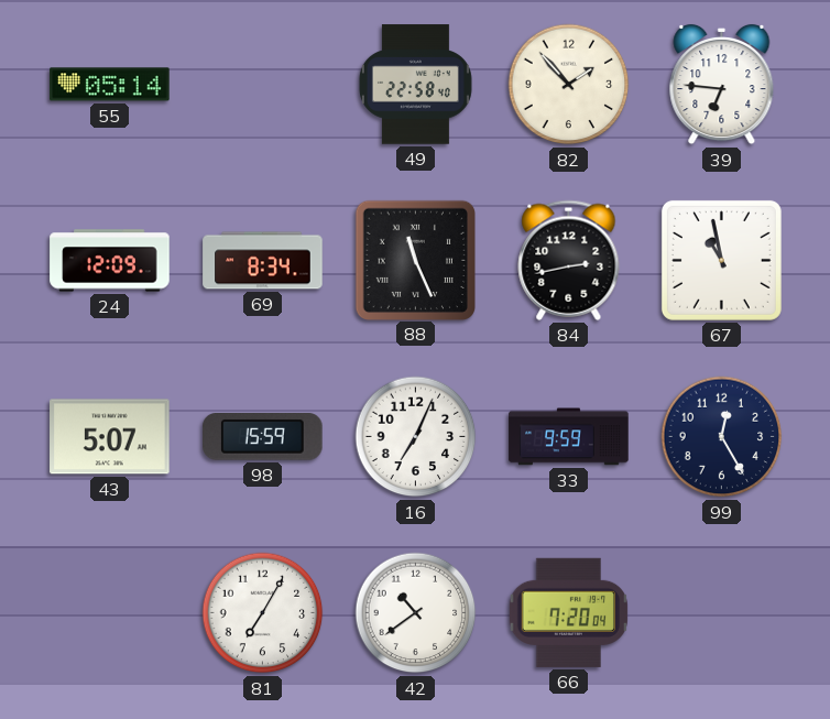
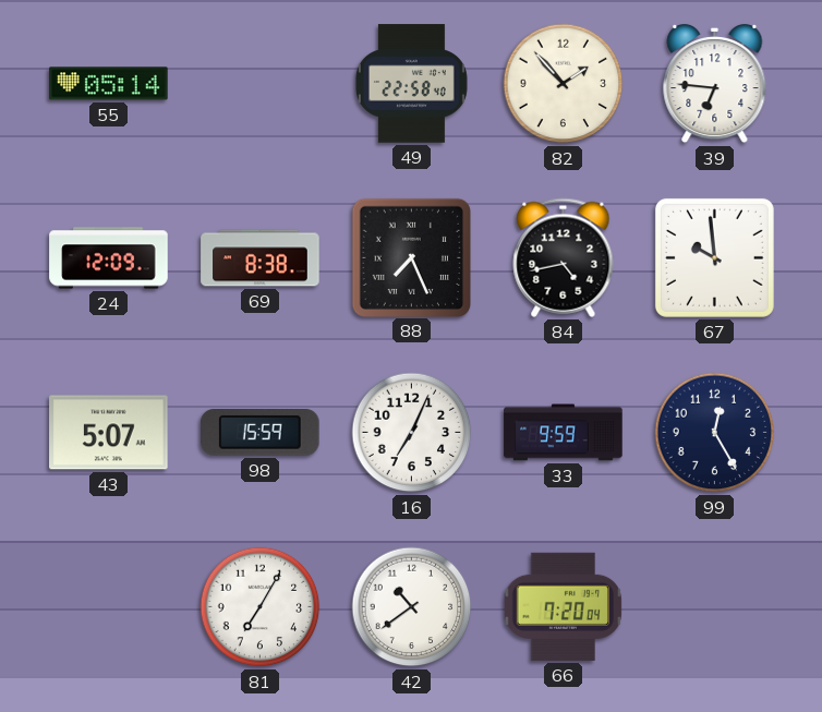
69: 8:34 -> 8:38 (261, 258)
88: 11:26 -> 7:26 (411, 257)
84: 2:43 -> 4:43 (564, 257)
67: 10:58 -> 9:59 (714, 257)
